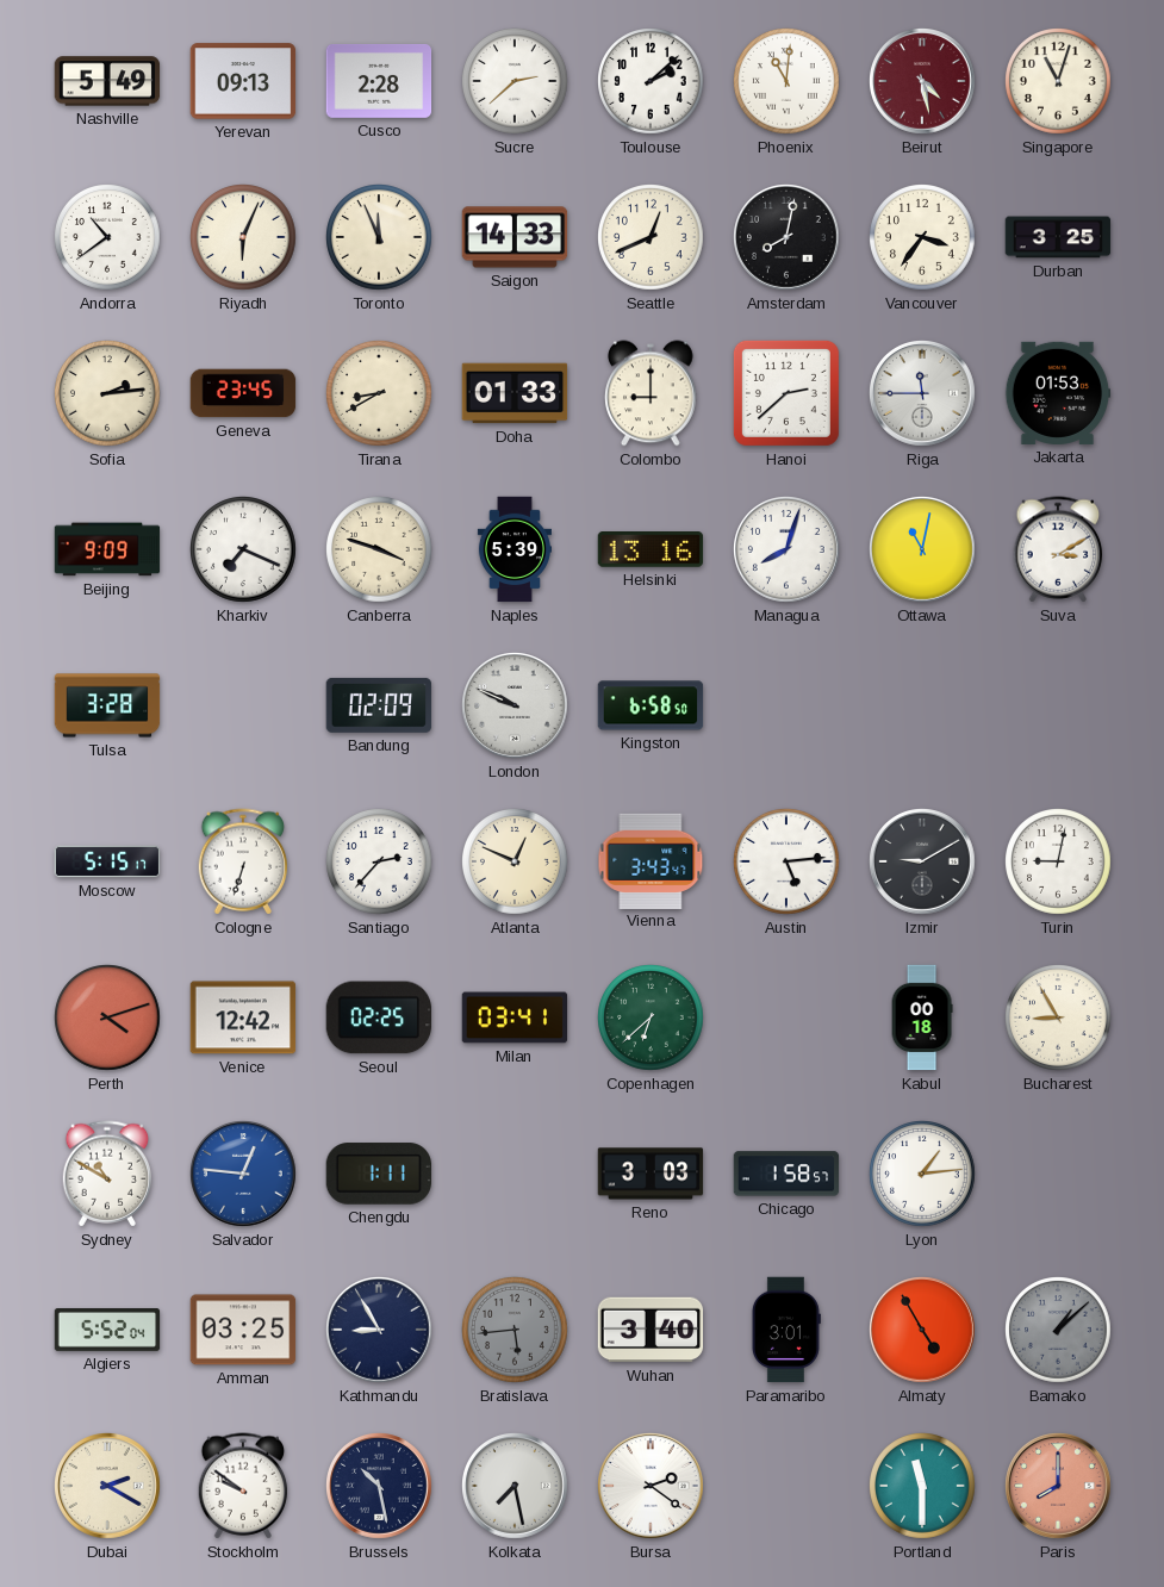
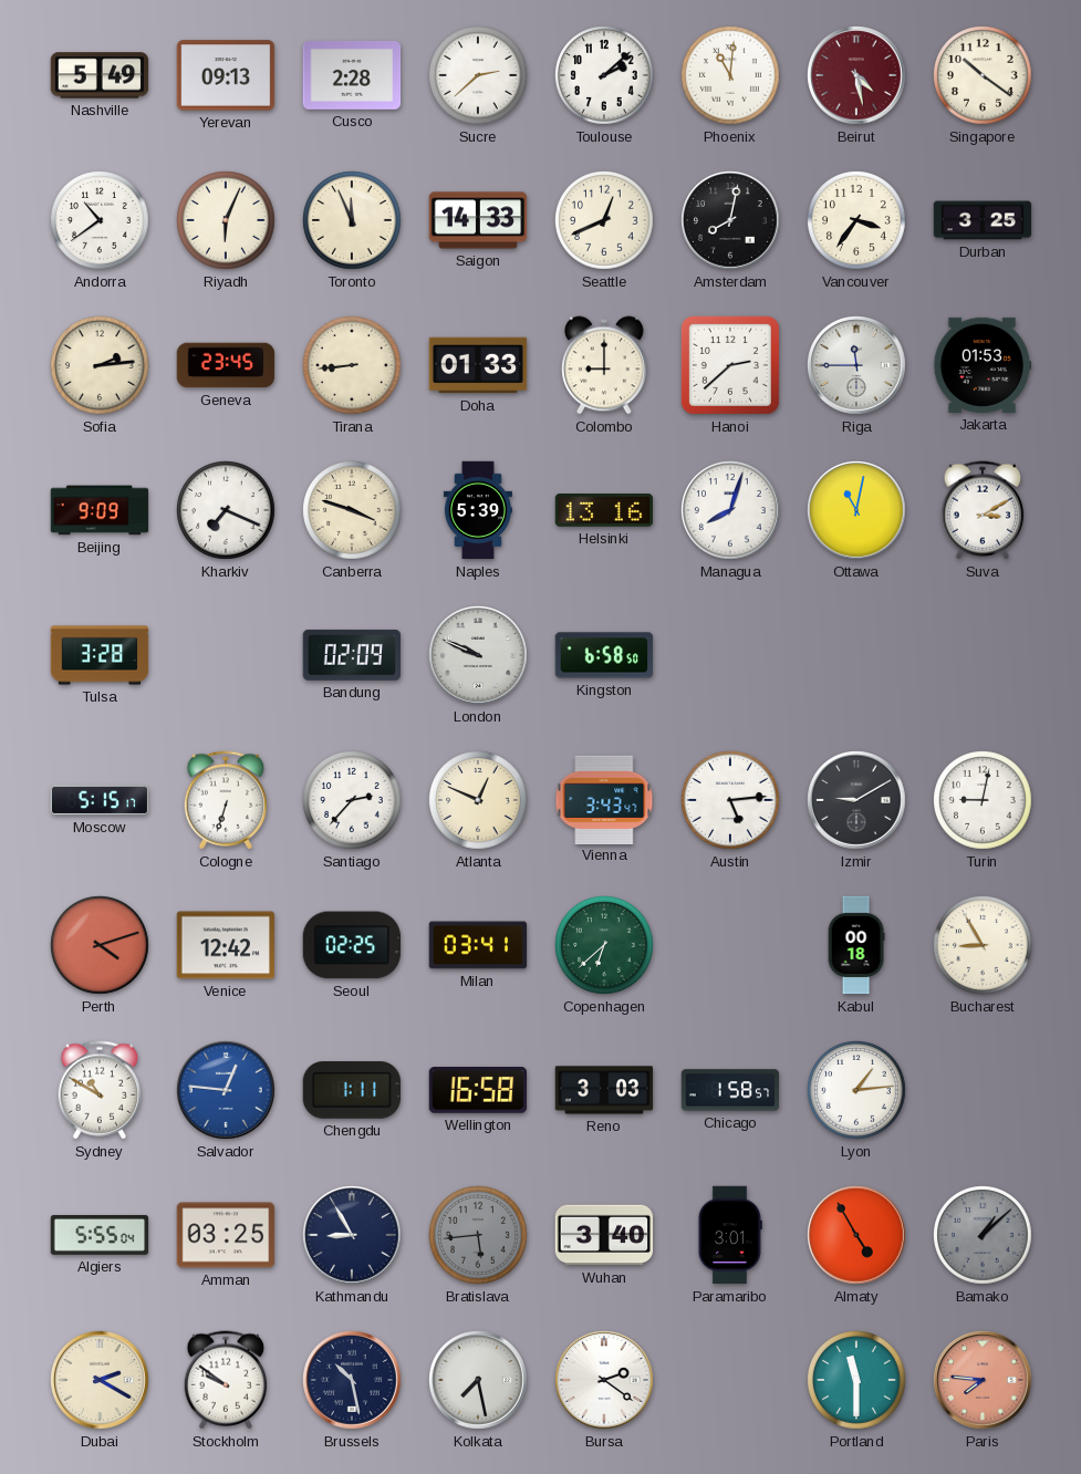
Singapore: 11:03 -> 10:21 (984, 76)
Tirana: 8:40 -> 8:44 (353, 366)
Wellington: none -> 16:58 (478, 1090)
Algiers: 5:52 -> 5:55 (100, 1236)
Paris: 8:00 -> 7:46 (984, 1381)
